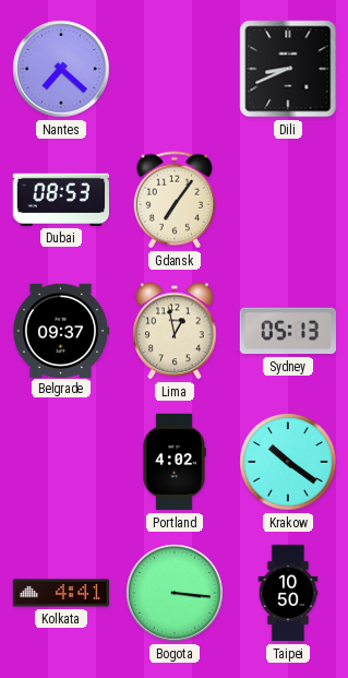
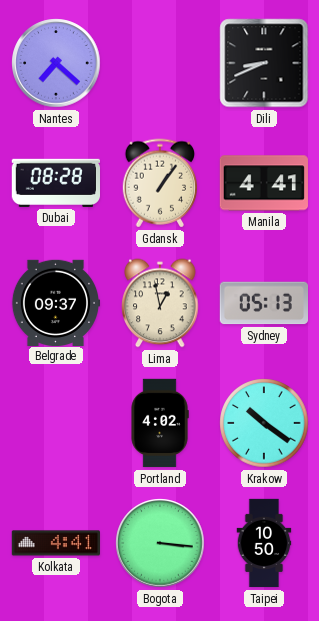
Dubai: 08:53 -> 08:28 (55, 183)
Gdansk: 7:06 -> 1:06 (159, 183)
Manila: none -> 4:41 (263, 183)
